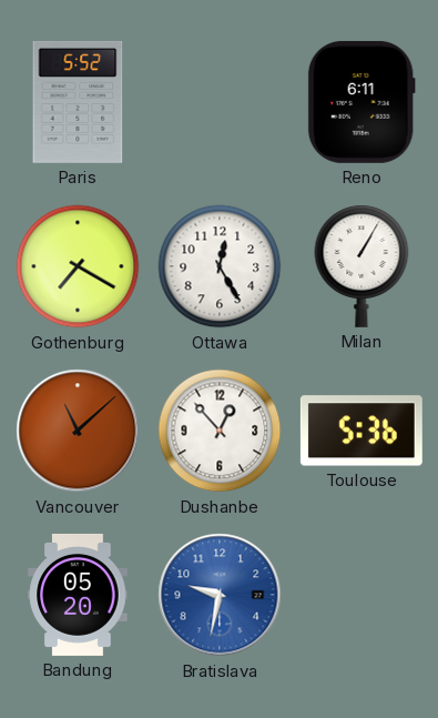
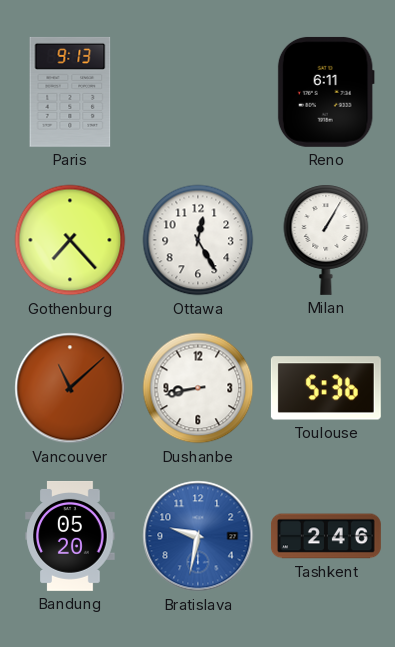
Paris: 5:52 -> 9:13 (70, 92)
Gothenburg: 7:20 -> 7:23 (70, 240)
Dushanbe: 12:53 -> 8:43 (198, 388)
Tashkent: none -> 2:46 (326, 536)
